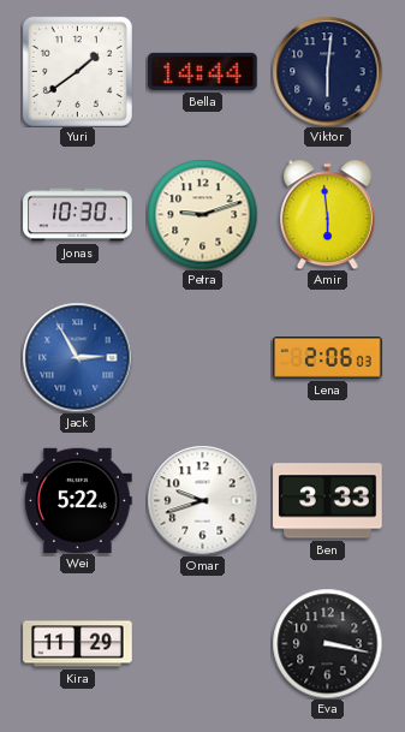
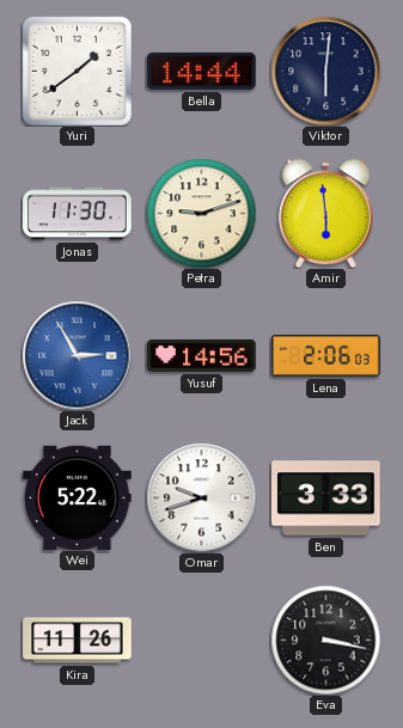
Jonas: 10:30 -> 11:30 (78, 214)
Yusuf: none -> 14:56 (202, 355)
Kira: 11:29 -> 11:26 (78, 641)
